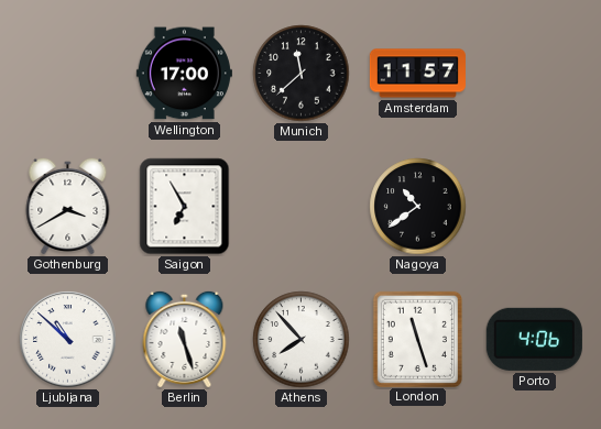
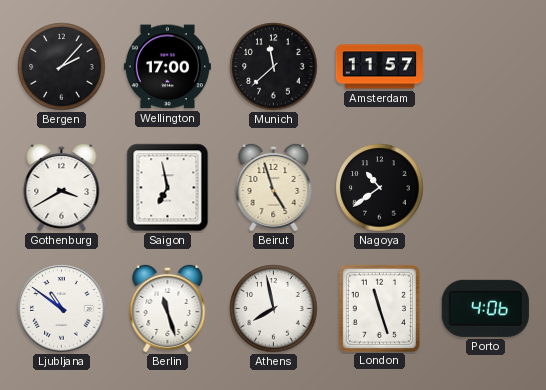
Bergen: none -> 2:07 (62, 67)
Saigon: 6:55 -> 6:58 (168, 188)
Beirut: none -> 4:57 (274, 187)
Ljubljana: 10:52 -> 10:51 (62, 309)
Athens: 7:53 -> 7:58 (274, 309)
